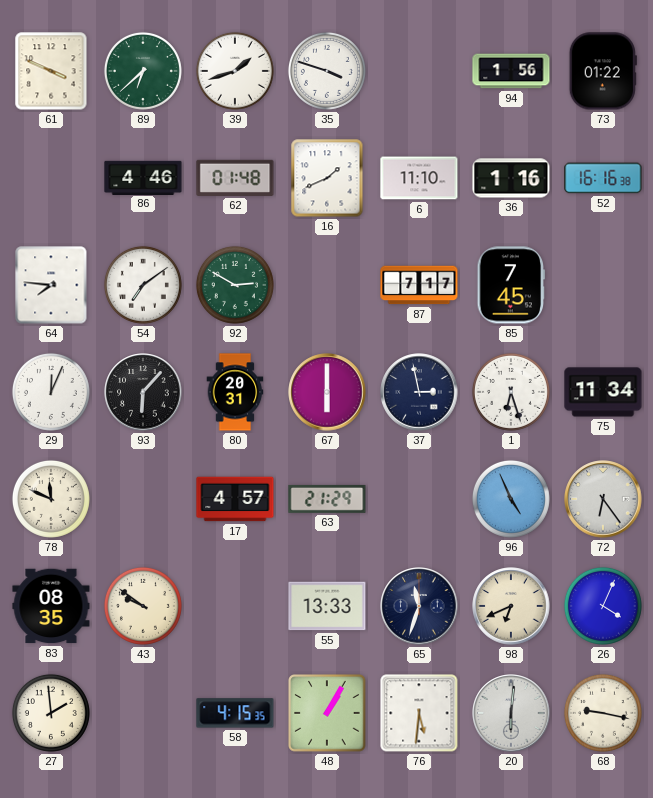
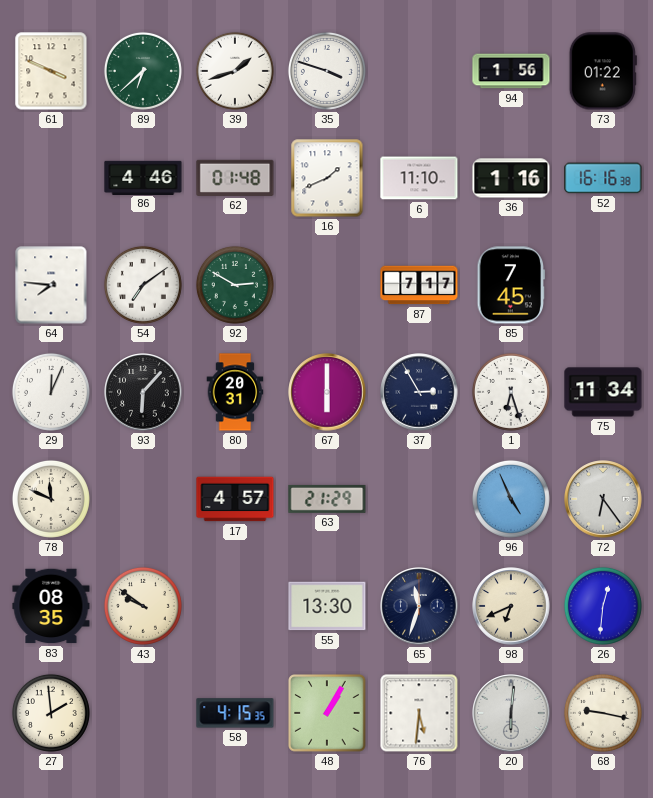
37: 2:58 -> 2:55 (419, 392)
55: 13:33 -> 13:30 (327, 606)
26: 4:04 -> 12:31 (603, 606)
